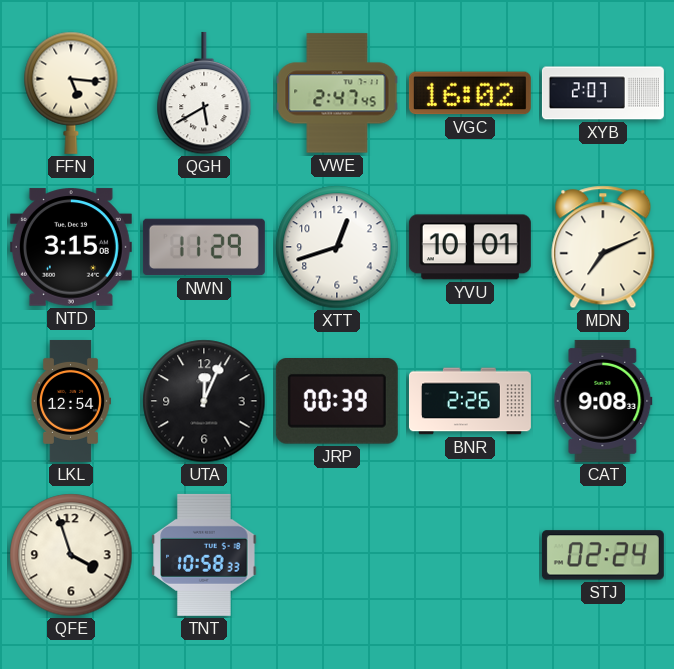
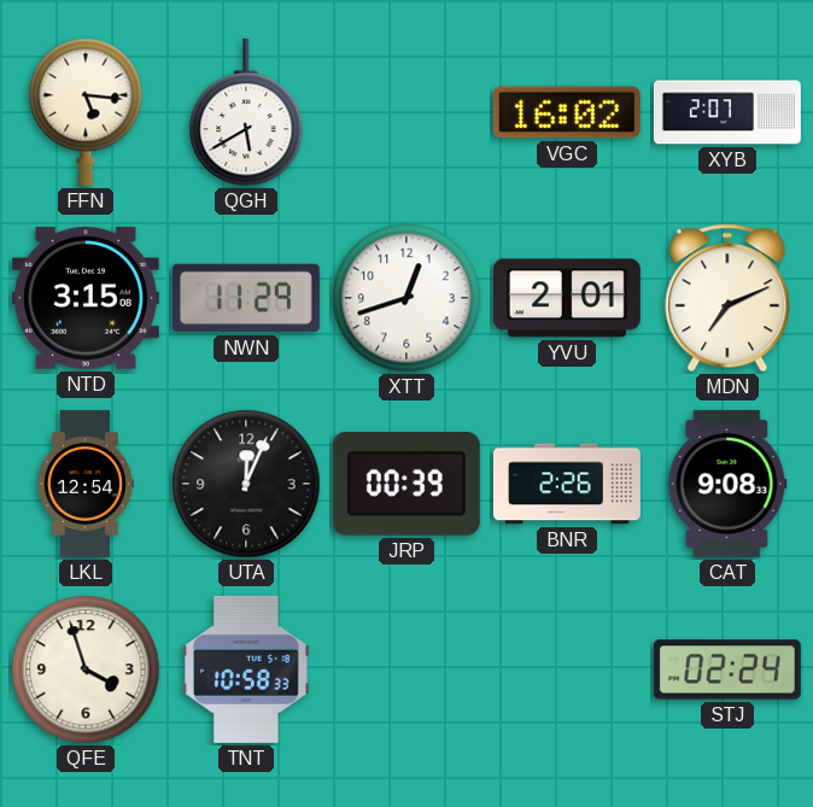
VWE: 2:47 -> none (337, 93)
YVU: 10:01 -> 2:01 (567, 298)
